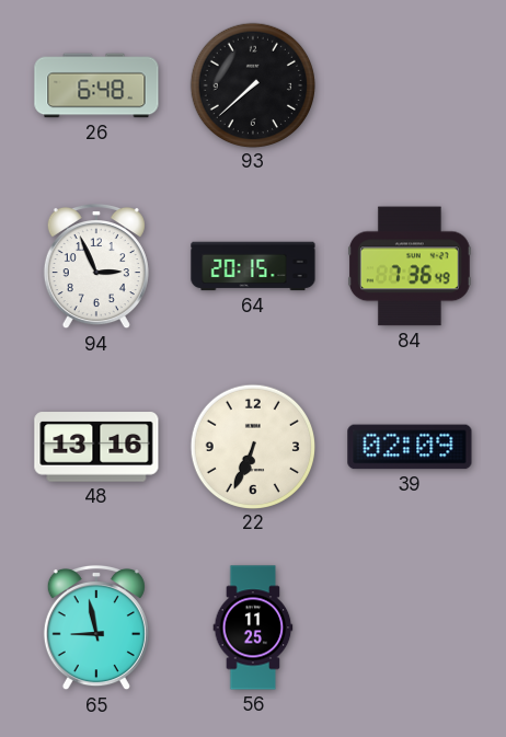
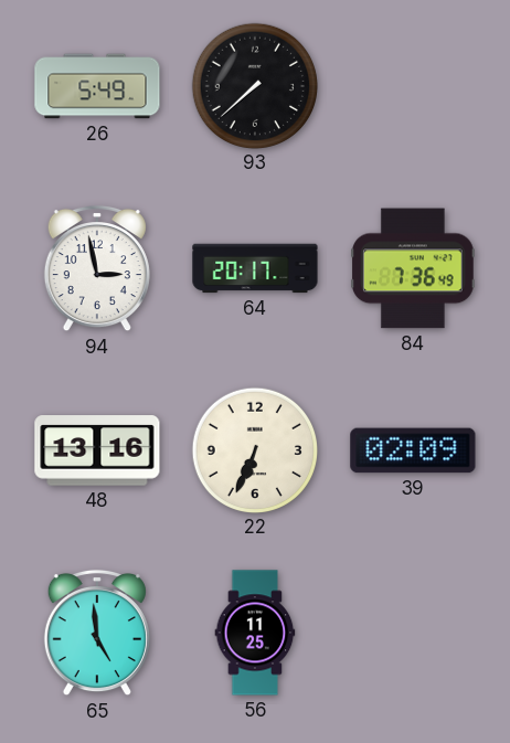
26: 6:48 -> 5:49 (97, 86)
94: 2:56 -> 2:58 (97, 268)
64: 20:15 -> 20:17 (255, 268)
65: 8:58 -> 4:59 (97, 633)
